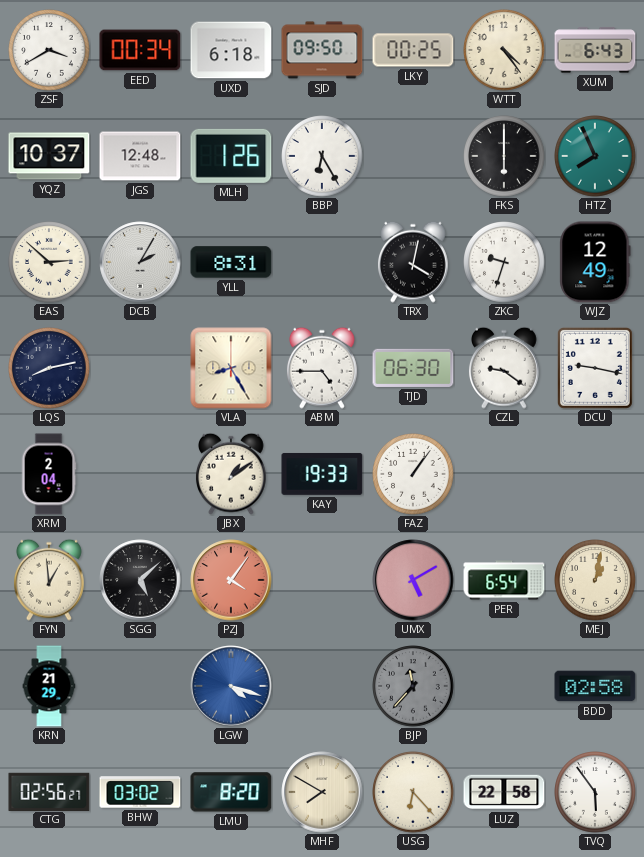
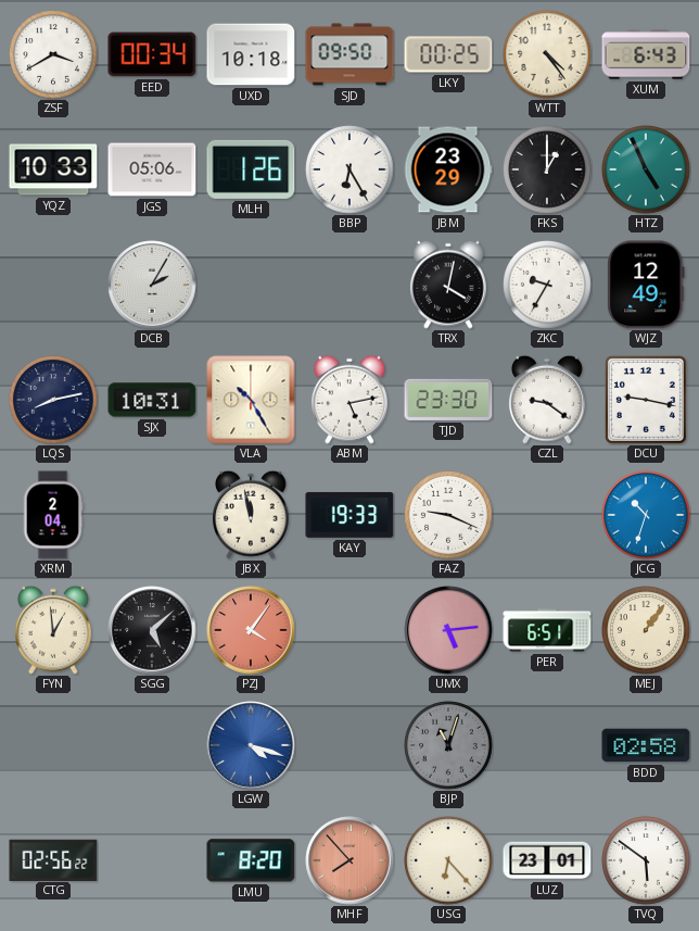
UXD: 6:18 -> 10:18 (251, 54)
YQZ: 10:37 -> 10:33 (53, 169)
JGS: 12:48 -> 05:06 (152, 169)
JBM: none -> 23:29 (448, 169)
FKS: 6:00 -> 1:00 (547, 169)
HTZ: 7:56 -> 4:56 (646, 169)
EAS: 2:52 -> none (49, 262)
YLL: 8:31 -> none (231, 262)
ZKC: 9:33 -> 9:35 (547, 285)
SJX: none -> 10:31 (152, 400)
VLA: 8:25 -> 10:25 (251, 400)
ABM: 4:45 -> 5:13 (349, 400)
TJD: 06:30 -> 23:30 (448, 400)
JBX: 1:09 -> 11:58 (251, 515)
FAZ: 1:06 -> 9:19 (448, 515)
JCG: none -> 10:33 (646, 515)
UMX: 5:10 -> 5:14 (448, 630)
PER: 6:54 -> 6:51 (547, 630)
MEJ: 1:02 -> 1:06 (646, 630)
KRN: 21:29 -> none (49, 686)
BJP: 11:37 -> 11:03 (448, 745)
CTG: 02:56:27 -> 02:56:22 (53, 859)
BHW: 03:02 -> none (140, 792)
MHF: 7:50 -> 7:53 (349, 860)
MHF dial: cream -> salmon (349, 860)
LUZ: 22:58 -> 23:01 (547, 860)
TVQ: 5:54 -> 5:51 (646, 860)
